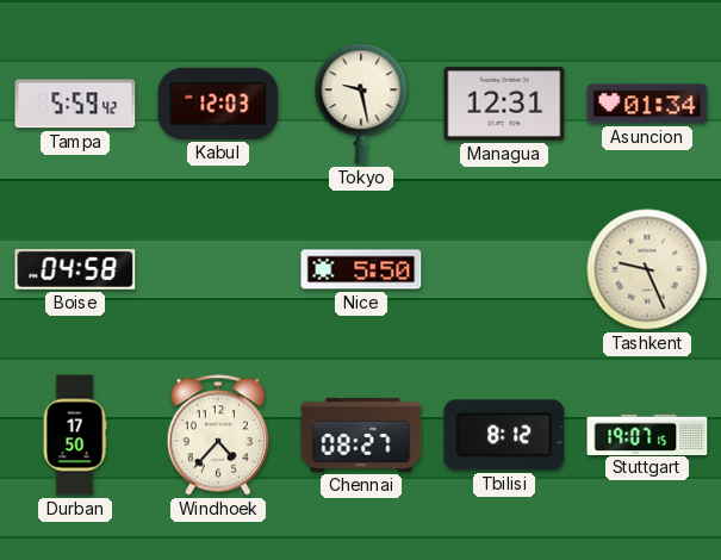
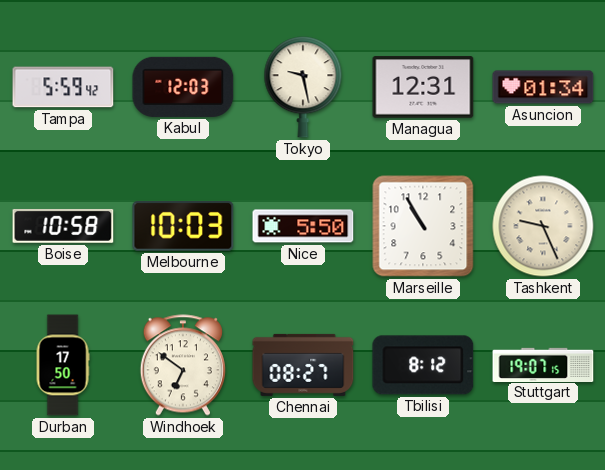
Boise: 04:58 -> 10:58 (63, 226)
Melbourne: none -> 10:03 (183, 226)
Marseille: none -> 10:55 (423, 226)
Windhoek: 4:37 -> 6:51 (183, 365)
